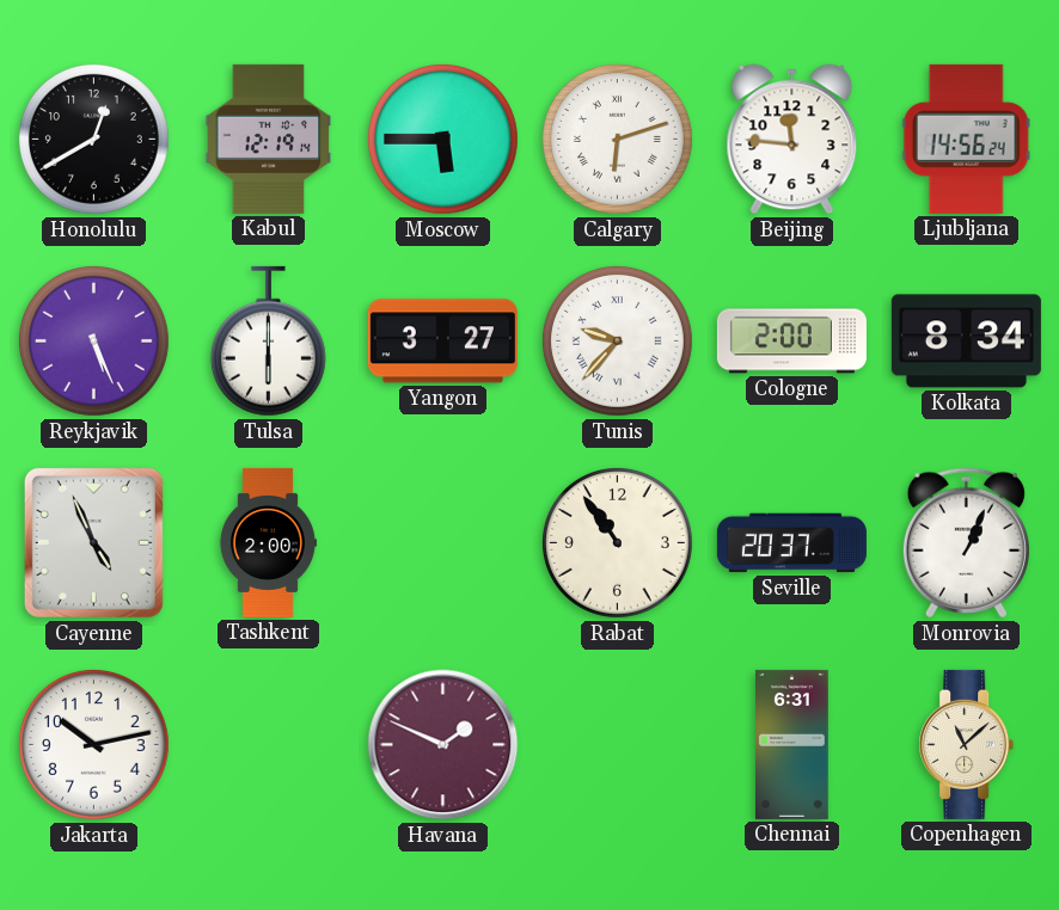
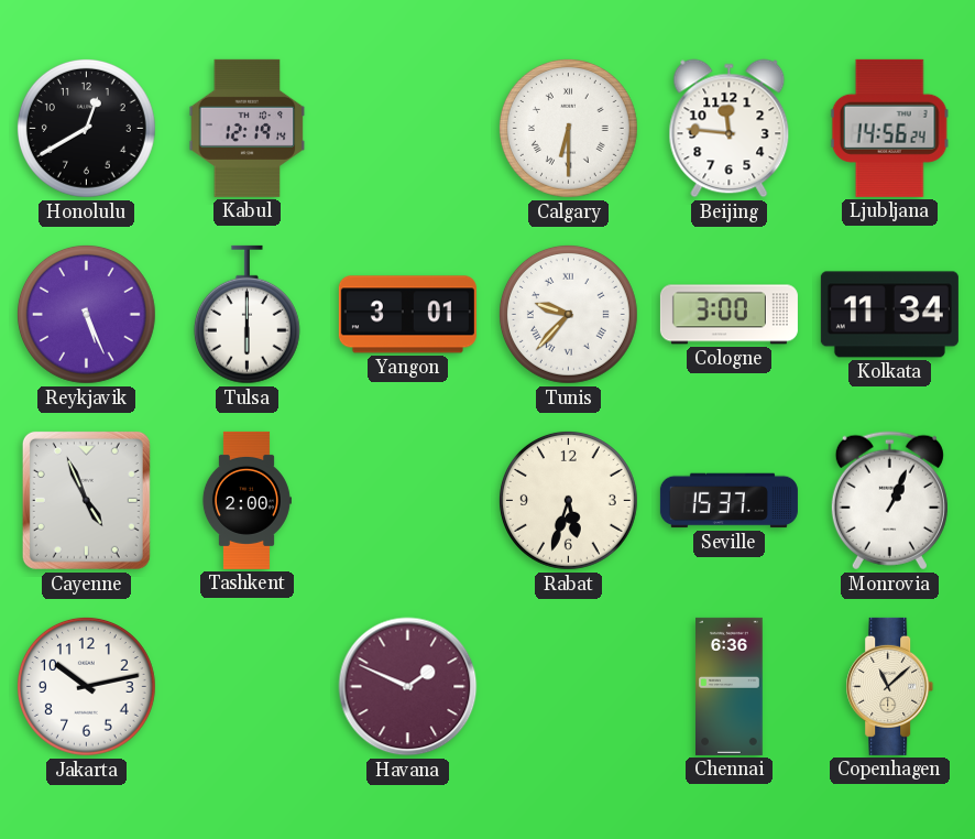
Moscow: 5:45 -> none (442, 139)
Calgary: 6:12 -> 6:30 (568, 128)
Yangon: 3:27 -> 3:01 (407, 315)
Cologne: 2:00 -> 3:00 (728, 315)
Kolkata: 8:34 -> 11:34 (889, 315)
Rabat: 10:54 -> 5:33 (568, 500)
Seville: 20:37 -> 15:37 (728, 501)
Chennai: 6:31 -> 6:36 (730, 686)
